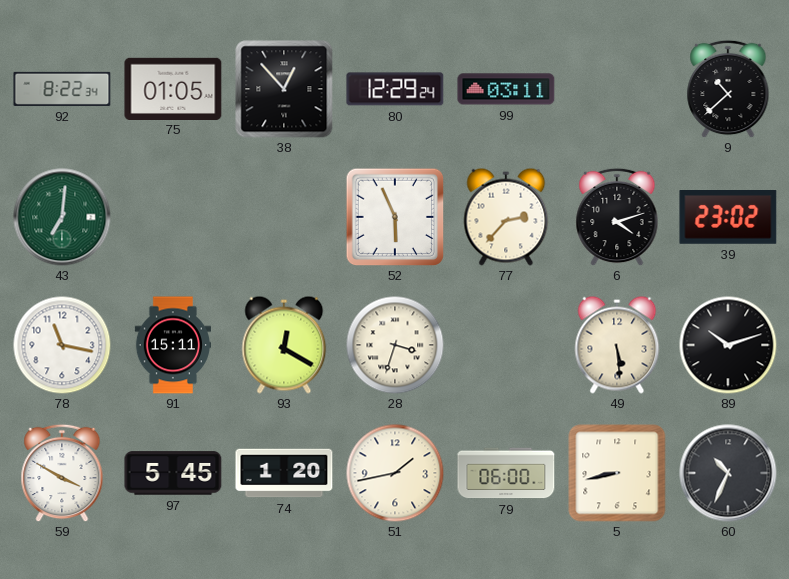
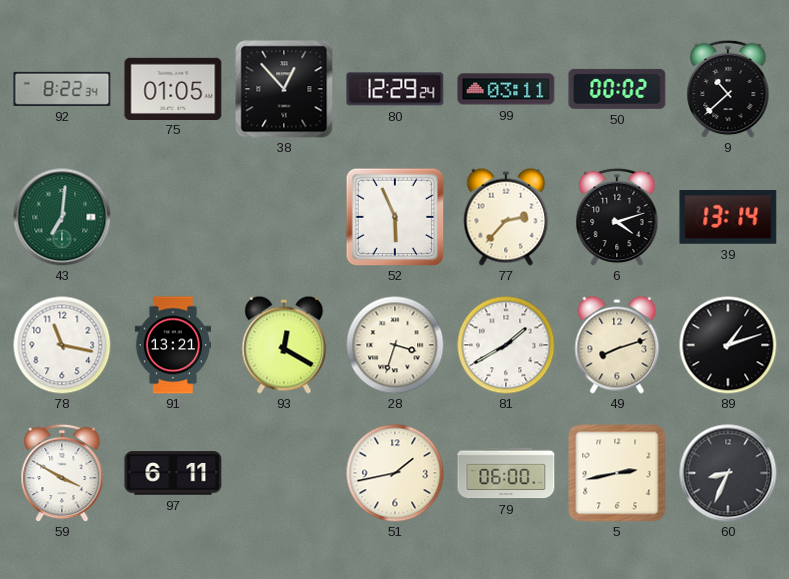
50: none -> 00:02 (617, 89)
39: 23:02 -> 13:14 (728, 218)
91: 15:11 -> 13:21 (172, 345)
81: none -> 1:40 (506, 345)
49: 5:29 -> 8:12 (617, 345)
89: 10:12 -> 1:12 (728, 345)
97: 5:45 -> 6:11 (173, 473)
74: 1:20 -> none (284, 473)
5: 8:43 -> 2:43 (617, 473)
60: 10:34 -> 8:34 (728, 473)
